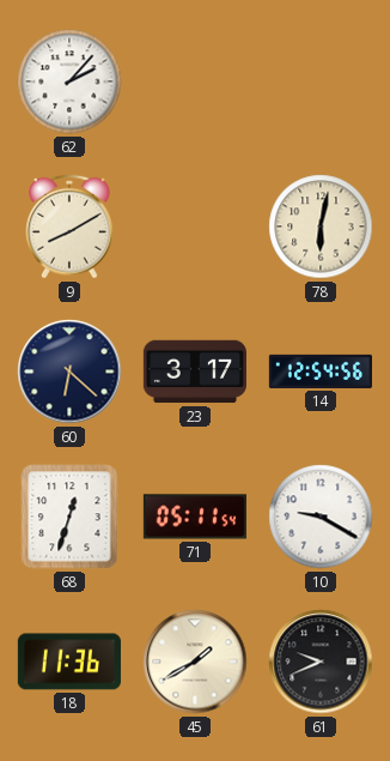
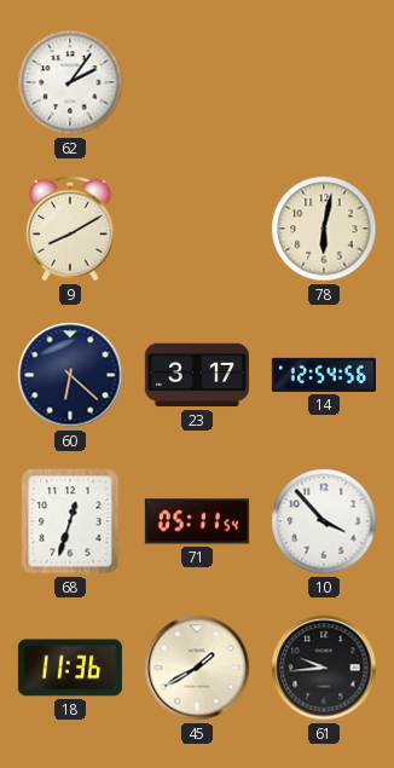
62: 2:07 -> 2:06 (70, 82)
10: 9:20 -> 3:53 (324, 521)
61: 9:41 -> 9:44 (324, 668)
